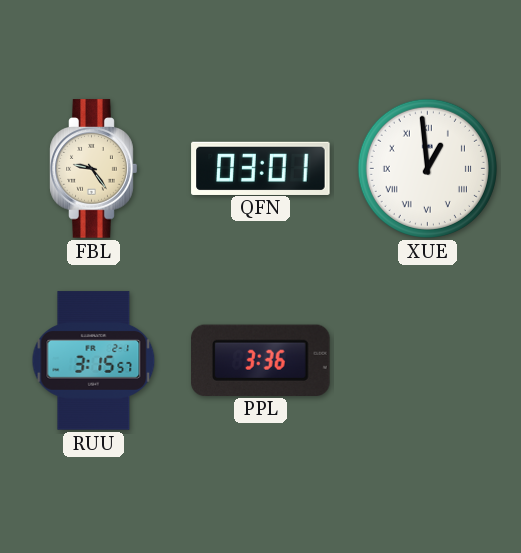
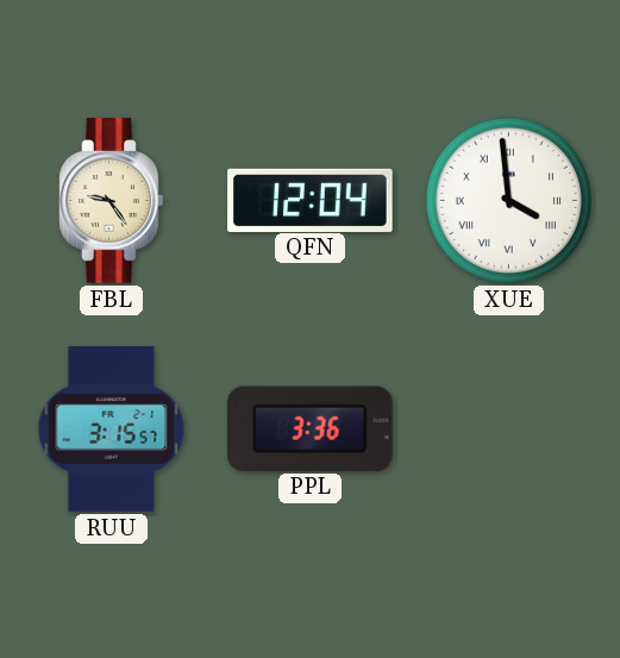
QFN: 03:01 -> 12:04 (311, 200)
XUE: 12:59 -> 3:59 (508, 200)
